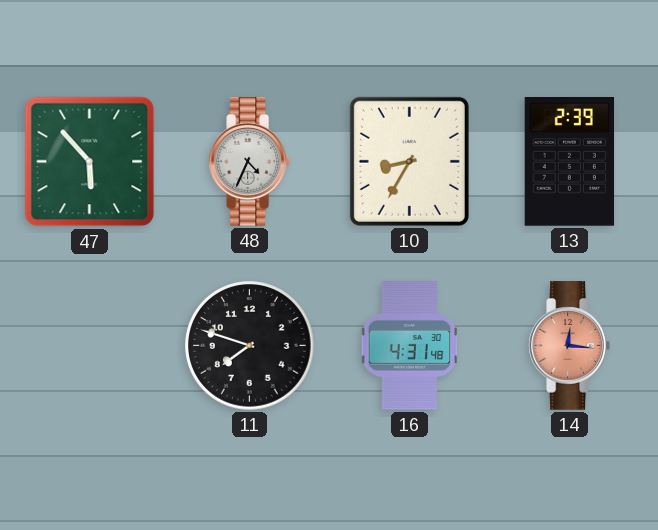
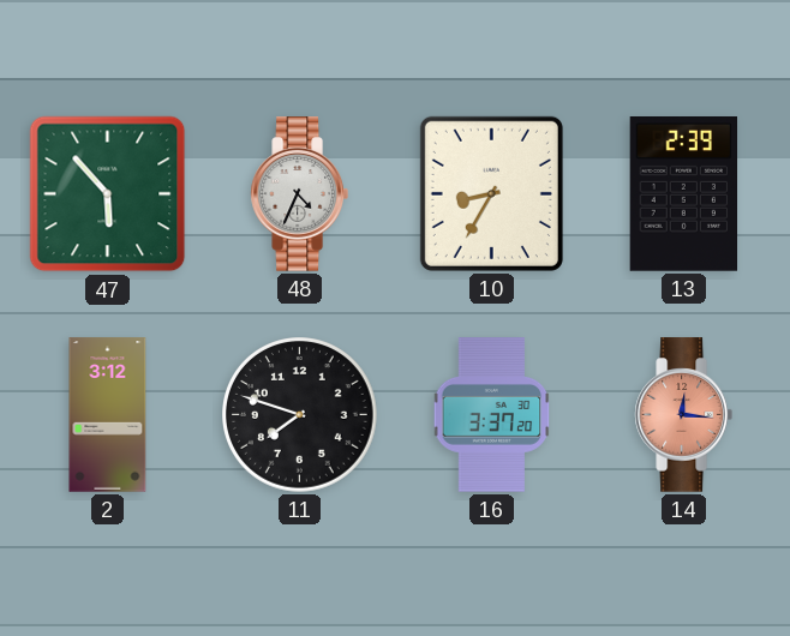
2: none -> 3:12 (108, 415)
16: 4:31 -> 3:37 (492, 415)
